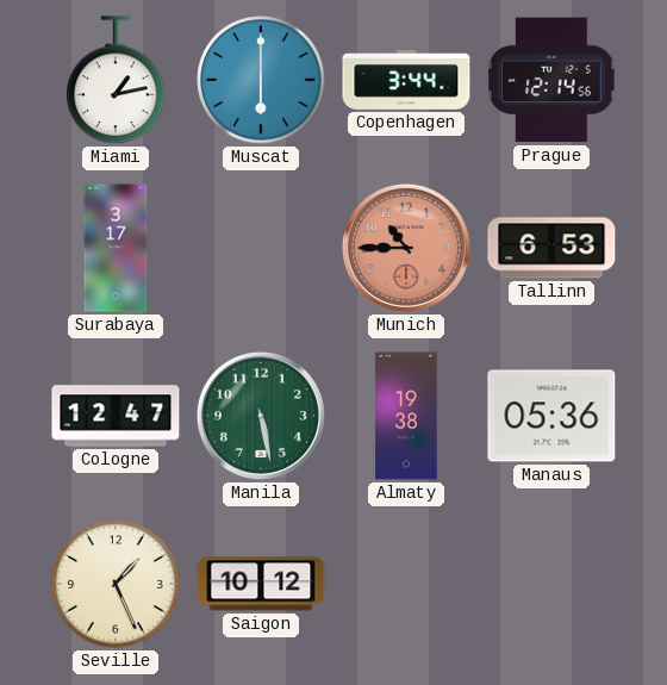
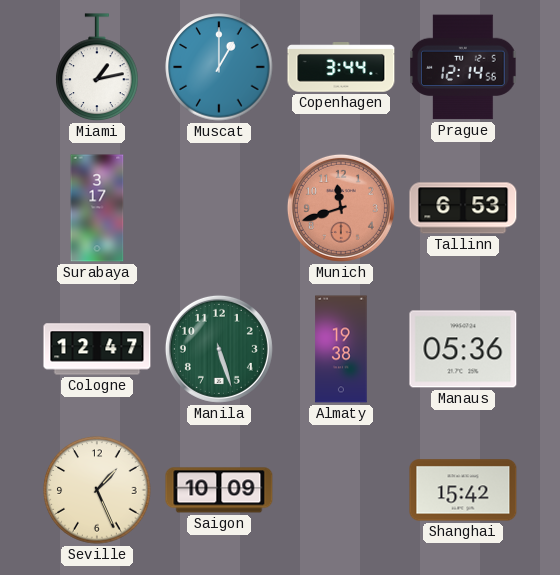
Muscat: 6:00 -> 1:00 (219, 67)
Munich: 10:45 -> 11:42 (341, 208)
Manila: 5:28 -> 5:27 (219, 349)
Saigon: 10:12 -> 10:09 (219, 490)
Shanghai: none -> 15:42 (463, 490)
